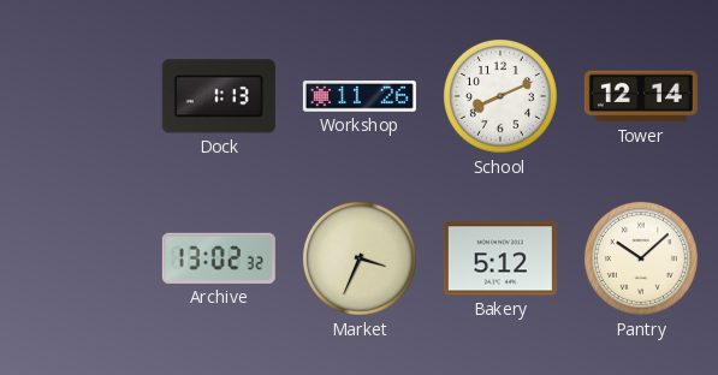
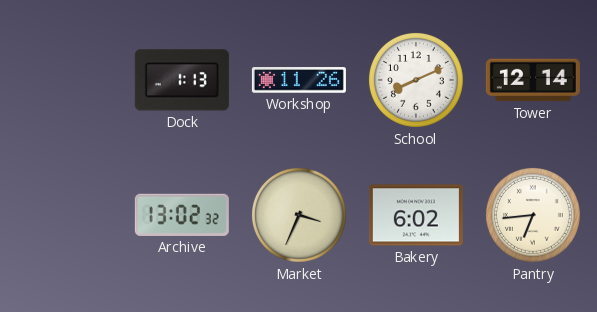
Bakery: 5:12 -> 6:02 (416, 215)
Pantry: 10:08 -> 6:44 (533, 215)
